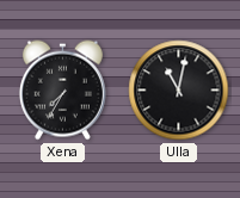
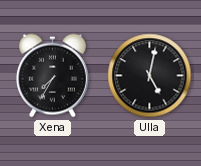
Ulla: 11:02 -> 5:02 (150, 76)
